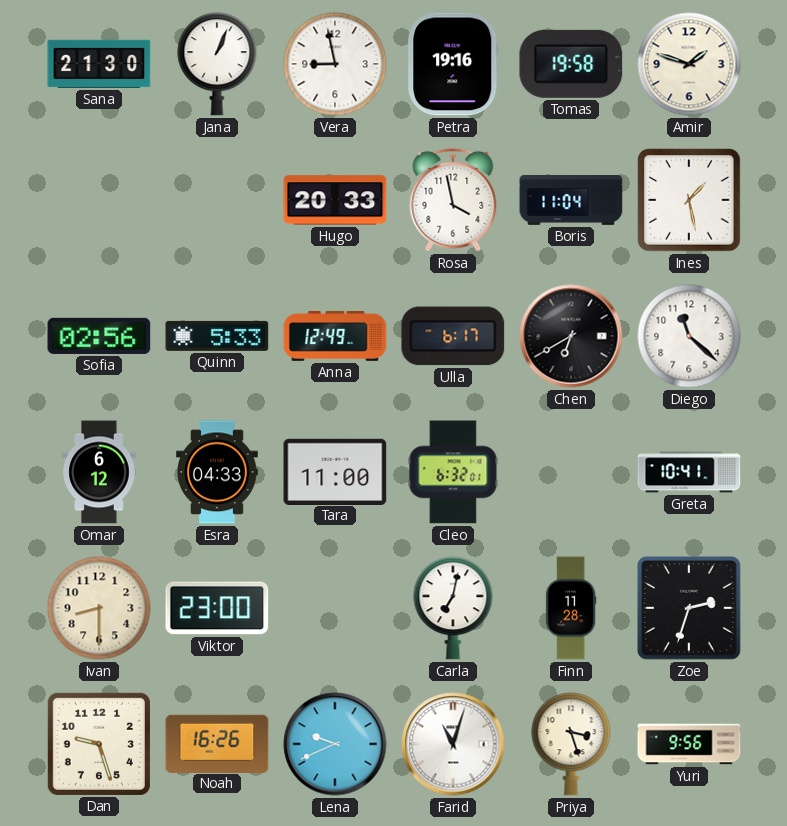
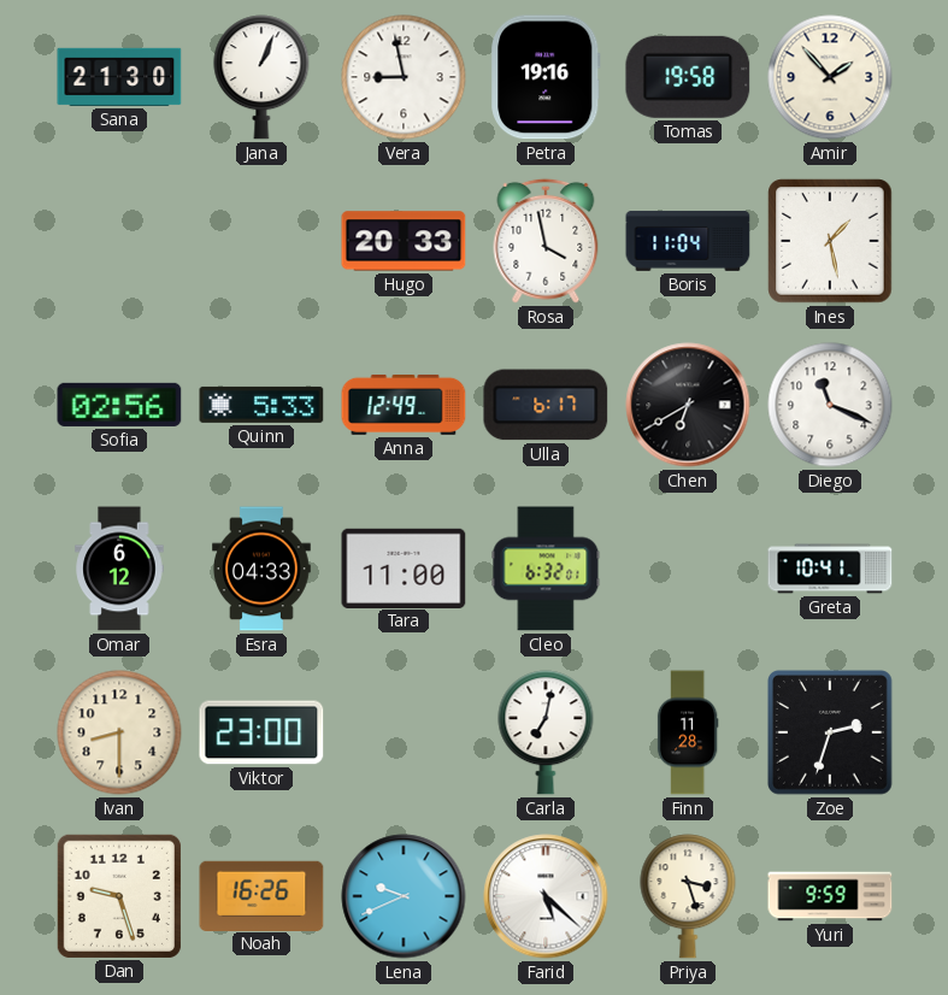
Amir: 1:48 -> 1:53 (830, 77)
Diego: 11:22 -> 11:19 (830, 405)
Farid: 11:03 -> 5:22 (546, 896)
Yuri: 9:56 -> 9:59 (830, 896)
